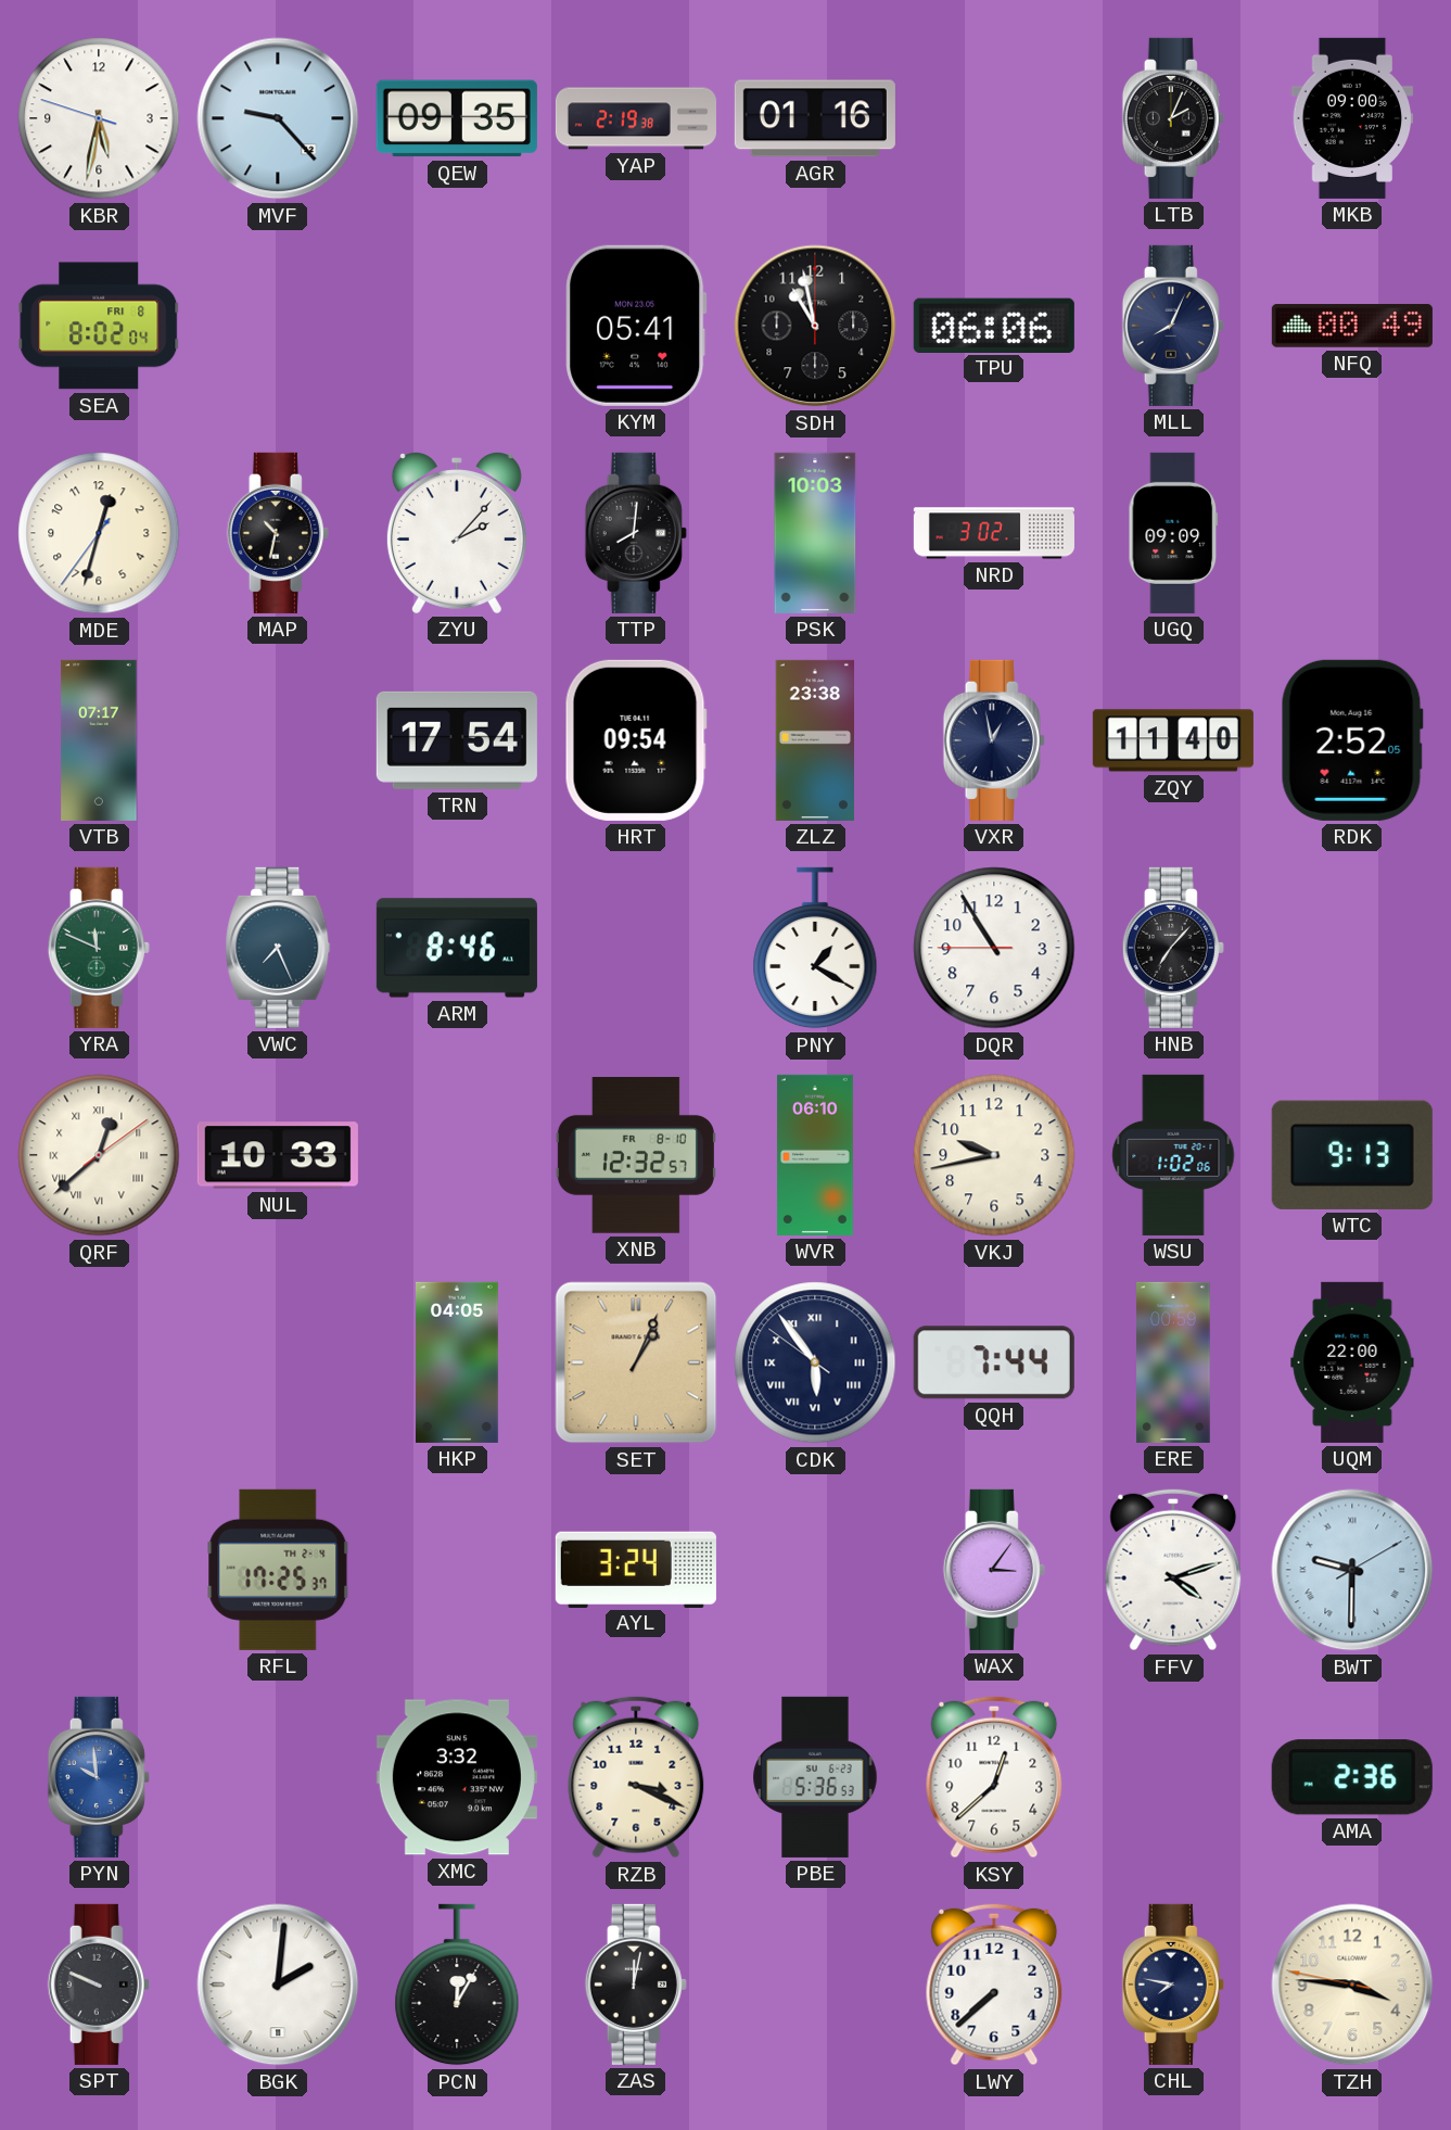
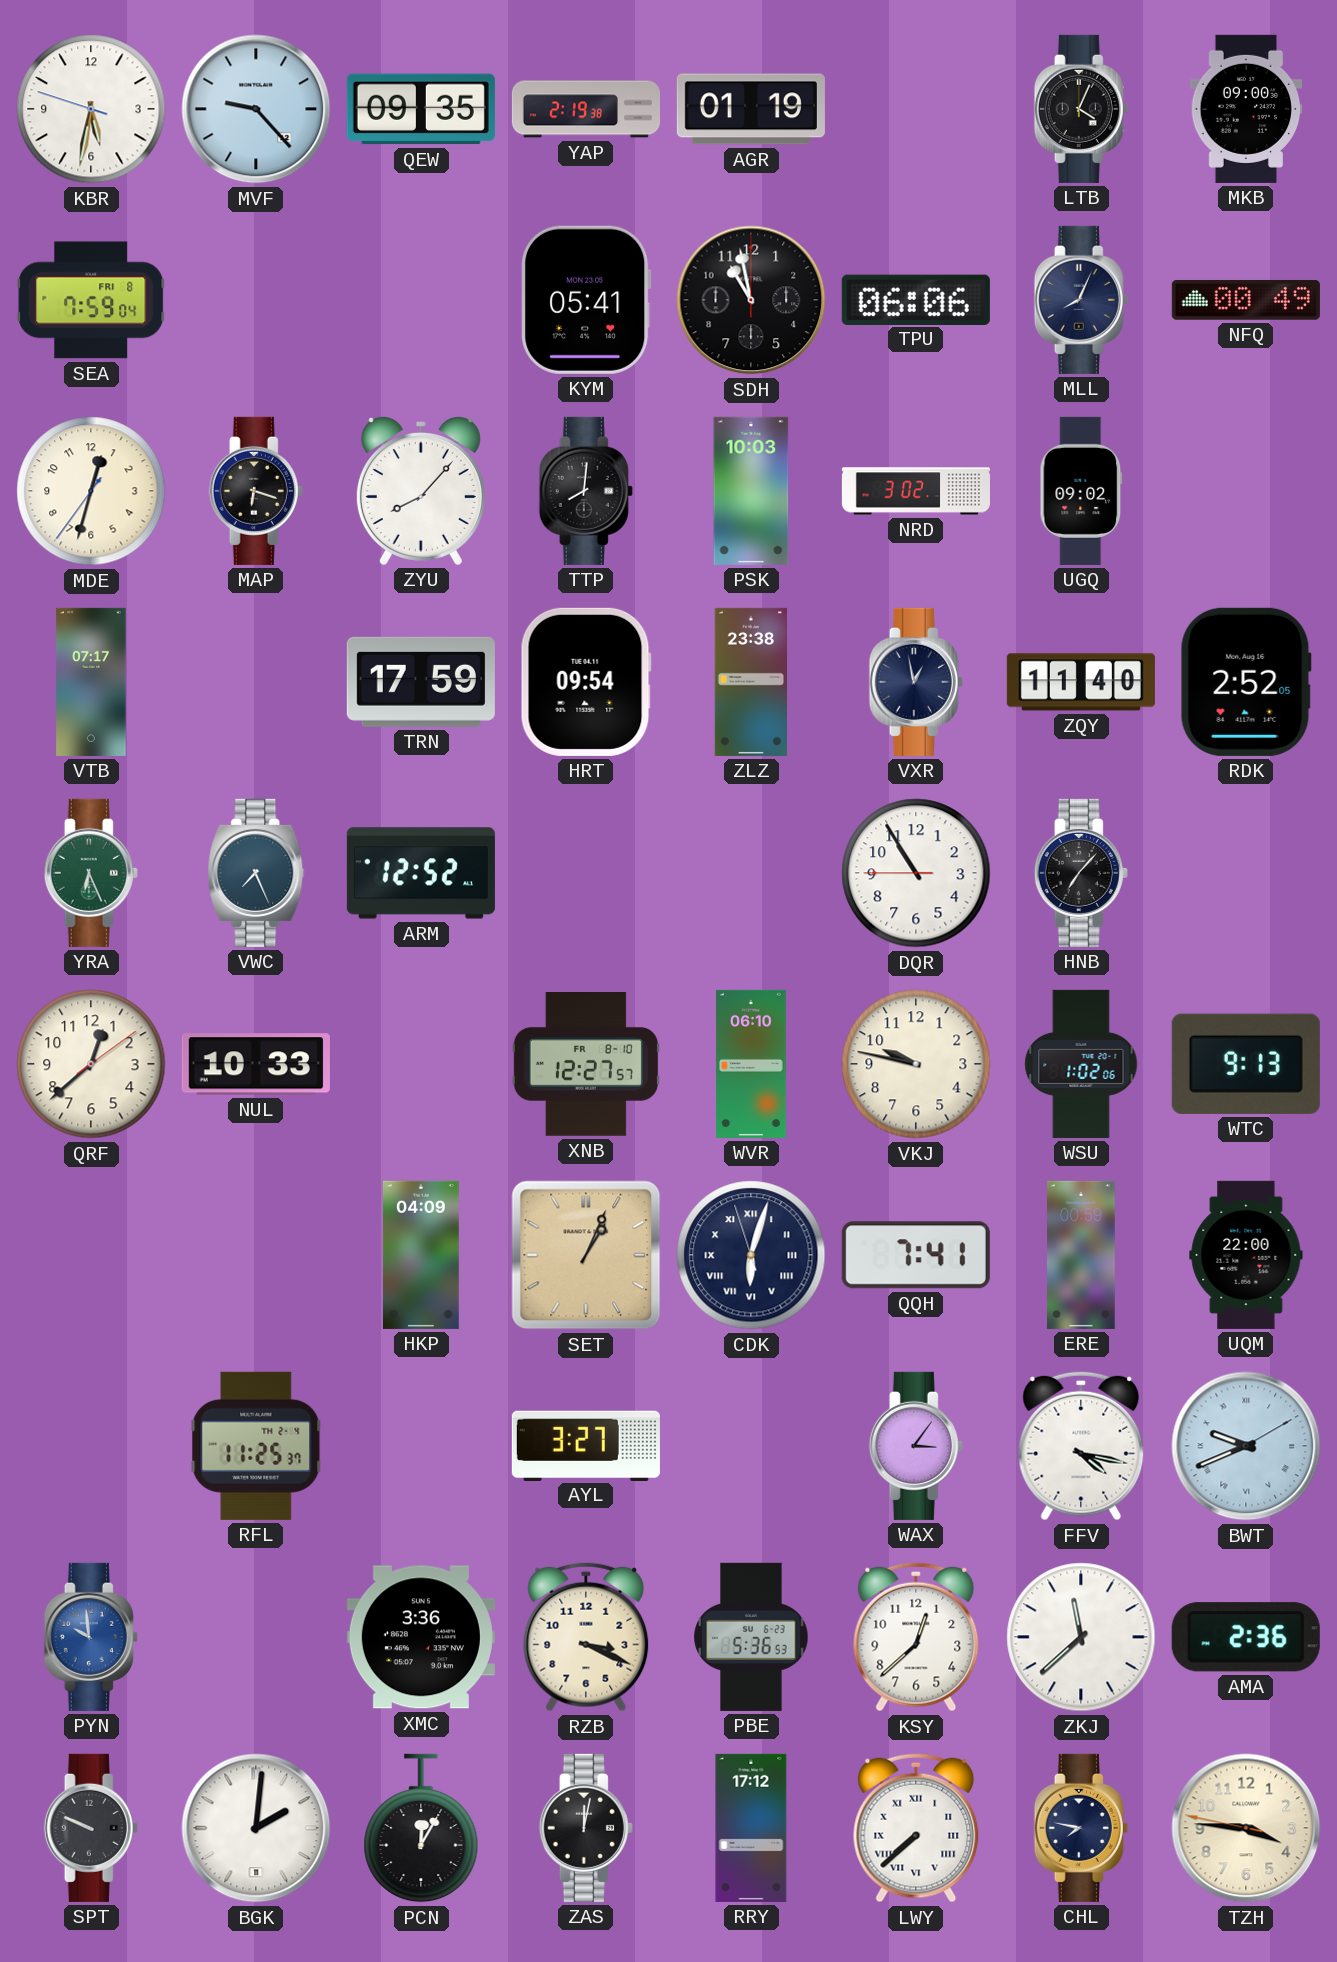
AGR: 01:16 -> 01:19 (751, 109)
LTB: 2:04 -> 4:04 (1081, 109)
SEA: 8:02 -> 7:59 (91, 300)
MAP: 10:32 -> 6:18 (256, 491)
ZYU: 2:07 -> 8:07 (421, 490)
UGQ: 09:09 -> 09:02 (1081, 491)
TRN: 17:54 -> 17:59 (421, 682)
YRA: 11:49 -> 6:26 (91, 873)
ARM: 8:46 -> 12:52 (421, 873)
PNY: 1:20 -> none (815, 948)
QRF numerals: Roman -> Arabic (91, 1064)
XNB: 12:32 -> 12:27 (586, 1065)
VKJ: 9:43 -> 9:47 (916, 1064)
HKP: 04:05 -> 04:09 (421, 1255)
CDK: 5:53 -> 6:02 (751, 1255)
QQH: 7:44 -> 7:41 (916, 1255)
RFL: 17:25 -> 11:25 (256, 1446)
AYL: 3:24 -> 3:27 (586, 1445)
FFV: 4:12 -> 4:17 (1081, 1446)
BWT: 9:30 -> 9:41 (1246, 1446)
XMC: 3:32 -> 3:36 (421, 1637)
ZKJ: none -> 11:38 (1081, 1637)
RRY: none -> 17:12 (751, 1828)
LWY numerals: Arabic -> Roman (916, 1828)
